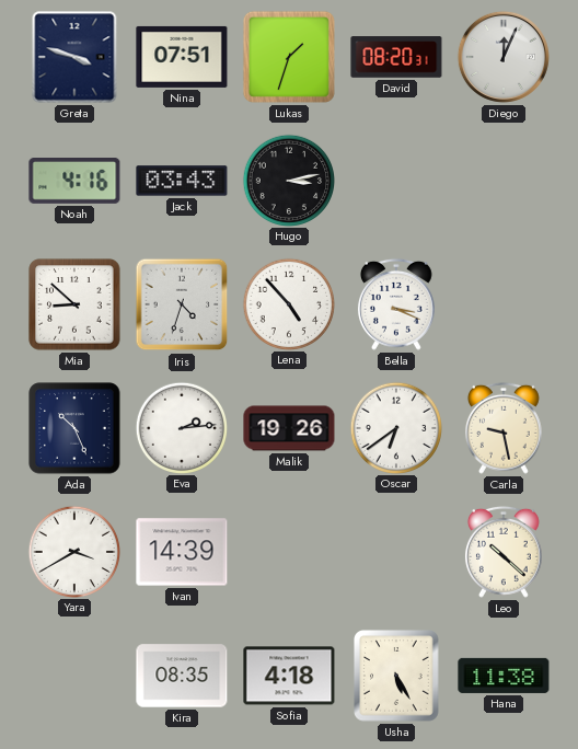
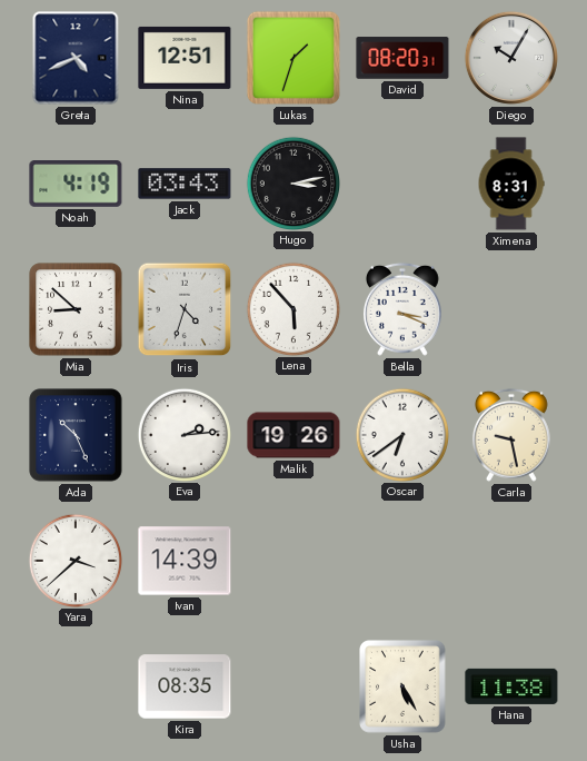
Greta: 3:48 -> 4:41 (76, 58)
Nina: 07:51 -> 12:51 (185, 58)
Diego: 12:04 -> 10:05 (511, 58)
Noah: 4:16 -> 4:19 (76, 185)
Ximena: none -> 8:31 (511, 184)
Lena: 4:53 -> 5:53 (292, 308)
Yara: 3:40 -> 3:38 (74, 560)
Leo: 10:22 -> none (504, 552)
Sofia: 4:18 -> none (289, 676)
